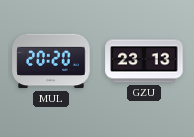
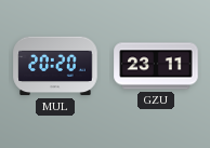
GZU: 23:13 -> 23:11 (156, 66)
